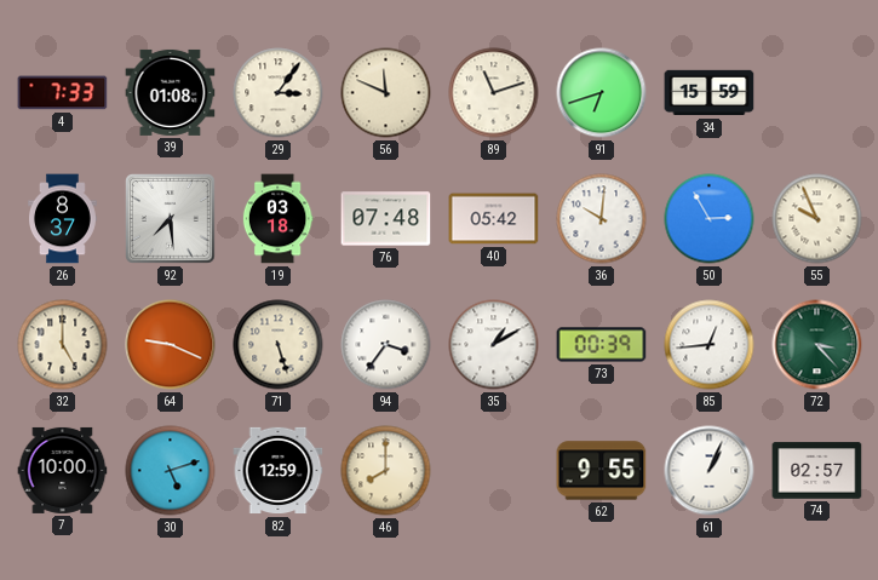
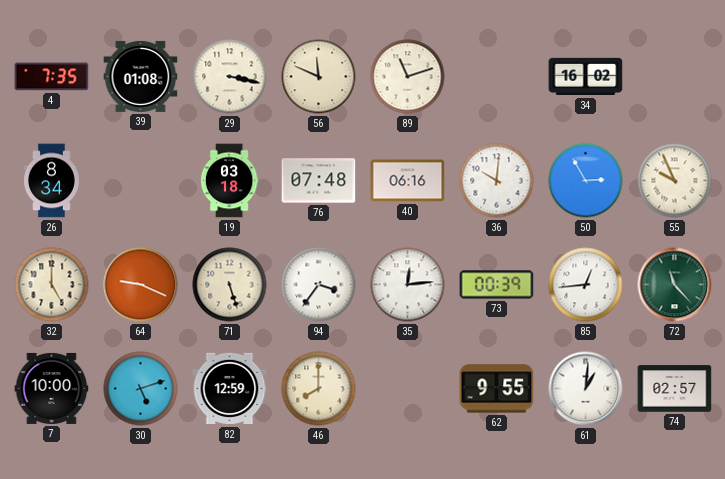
4: 7:33 -> 7:35 (52, 77)
29: 3:06 -> 3:17 (230, 77)
91: 6:42 -> none (602, 93)
34: 15:59 -> 16:02 (586, 77)
26: 8:37 -> 8:34 (52, 181)
92: 7:29 -> none (171, 219)
40: 05:42 -> 06:16 (408, 181)
35: 1:10 -> 12:14 (408, 285)
72: 3:23 -> 11:23 (675, 285)
61: 1:04 -> 1:01 (586, 389)
